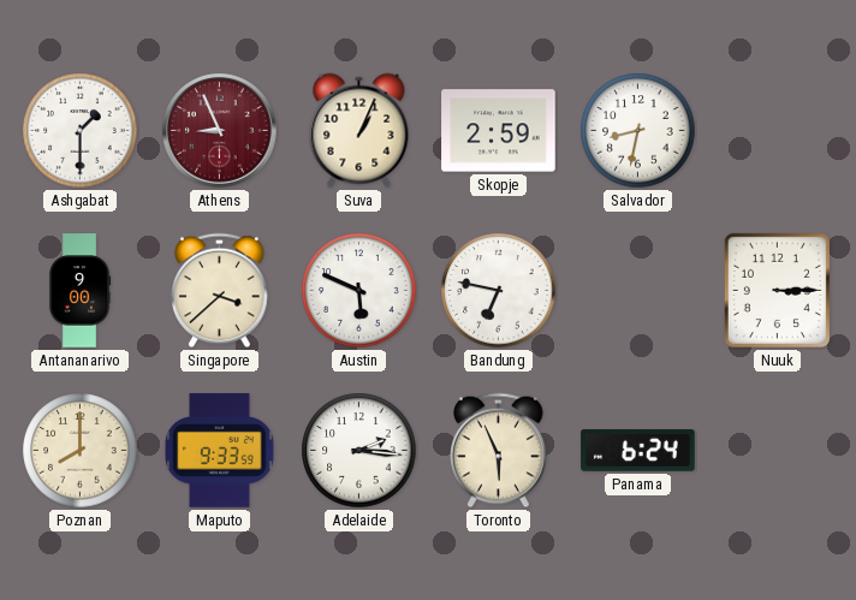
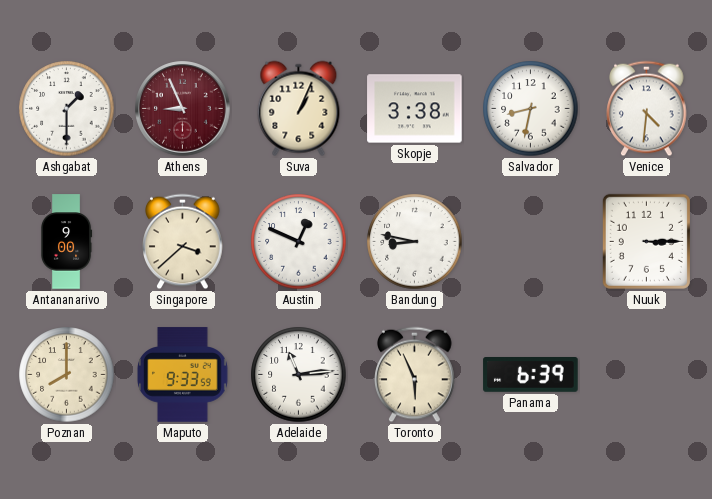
Skopje: 2:59 -> 3:38 (415, 109)
Venice: none -> 4:31 (647, 109)
Austin: 5:49 -> 12:49 (299, 242)
Bandung: 6:47 -> 8:47 (415, 242)
Adelaide: 2:16 -> 11:14 (299, 375)
Panama: 6:24 -> 6:39 (531, 375)
